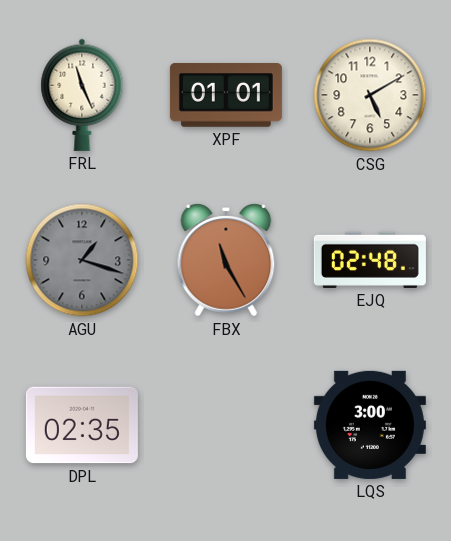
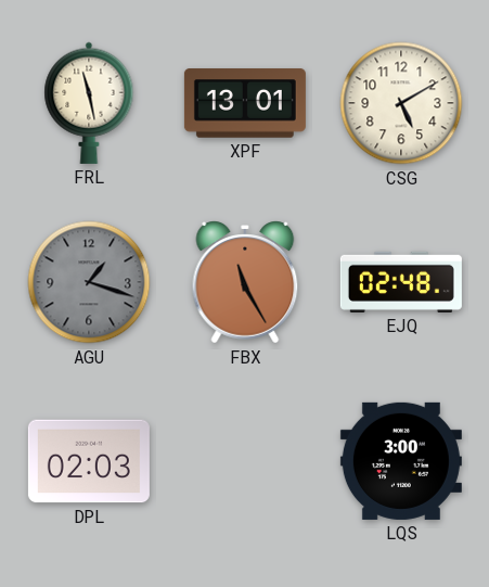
FRL: 11:26 -> 11:28 (89, 103)
XPF: 01:01 -> 13:01 (245, 103)
DPL: 02:35 -> 02:03 (89, 461)
